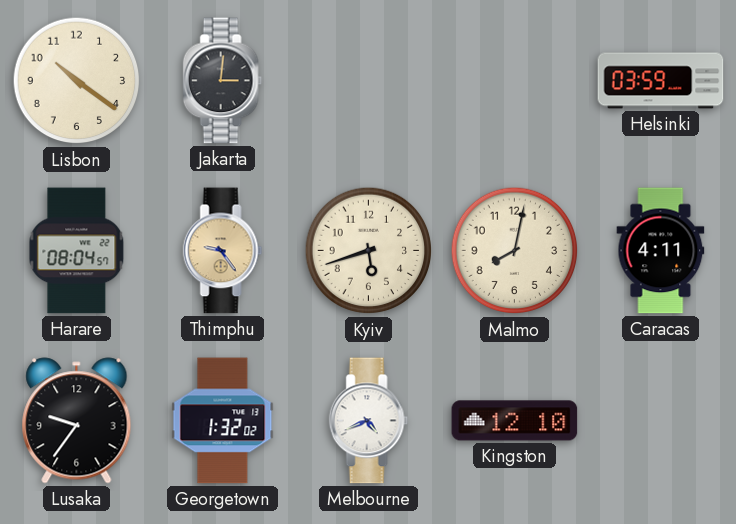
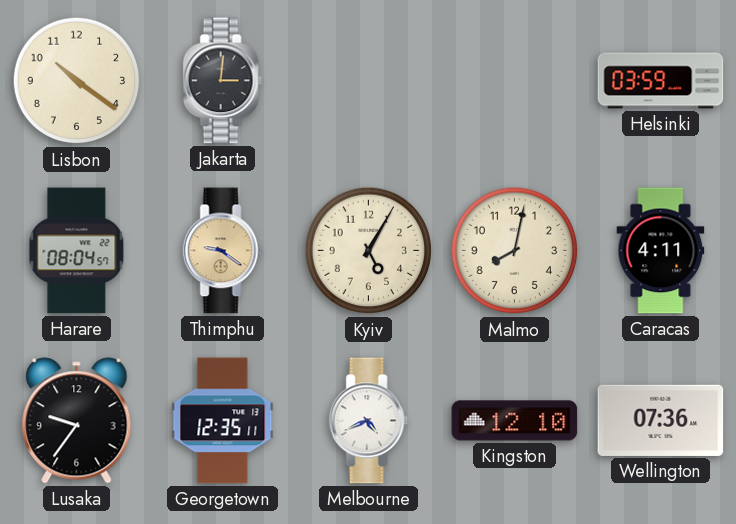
Thimphu: 9:24 -> 9:21 (223, 251)
Kyiv: 5:42 -> 5:05 (369, 251)
Georgetown: 1:32 -> 12:35 (223, 421)
Wellington: none -> 07:36 (661, 420)
